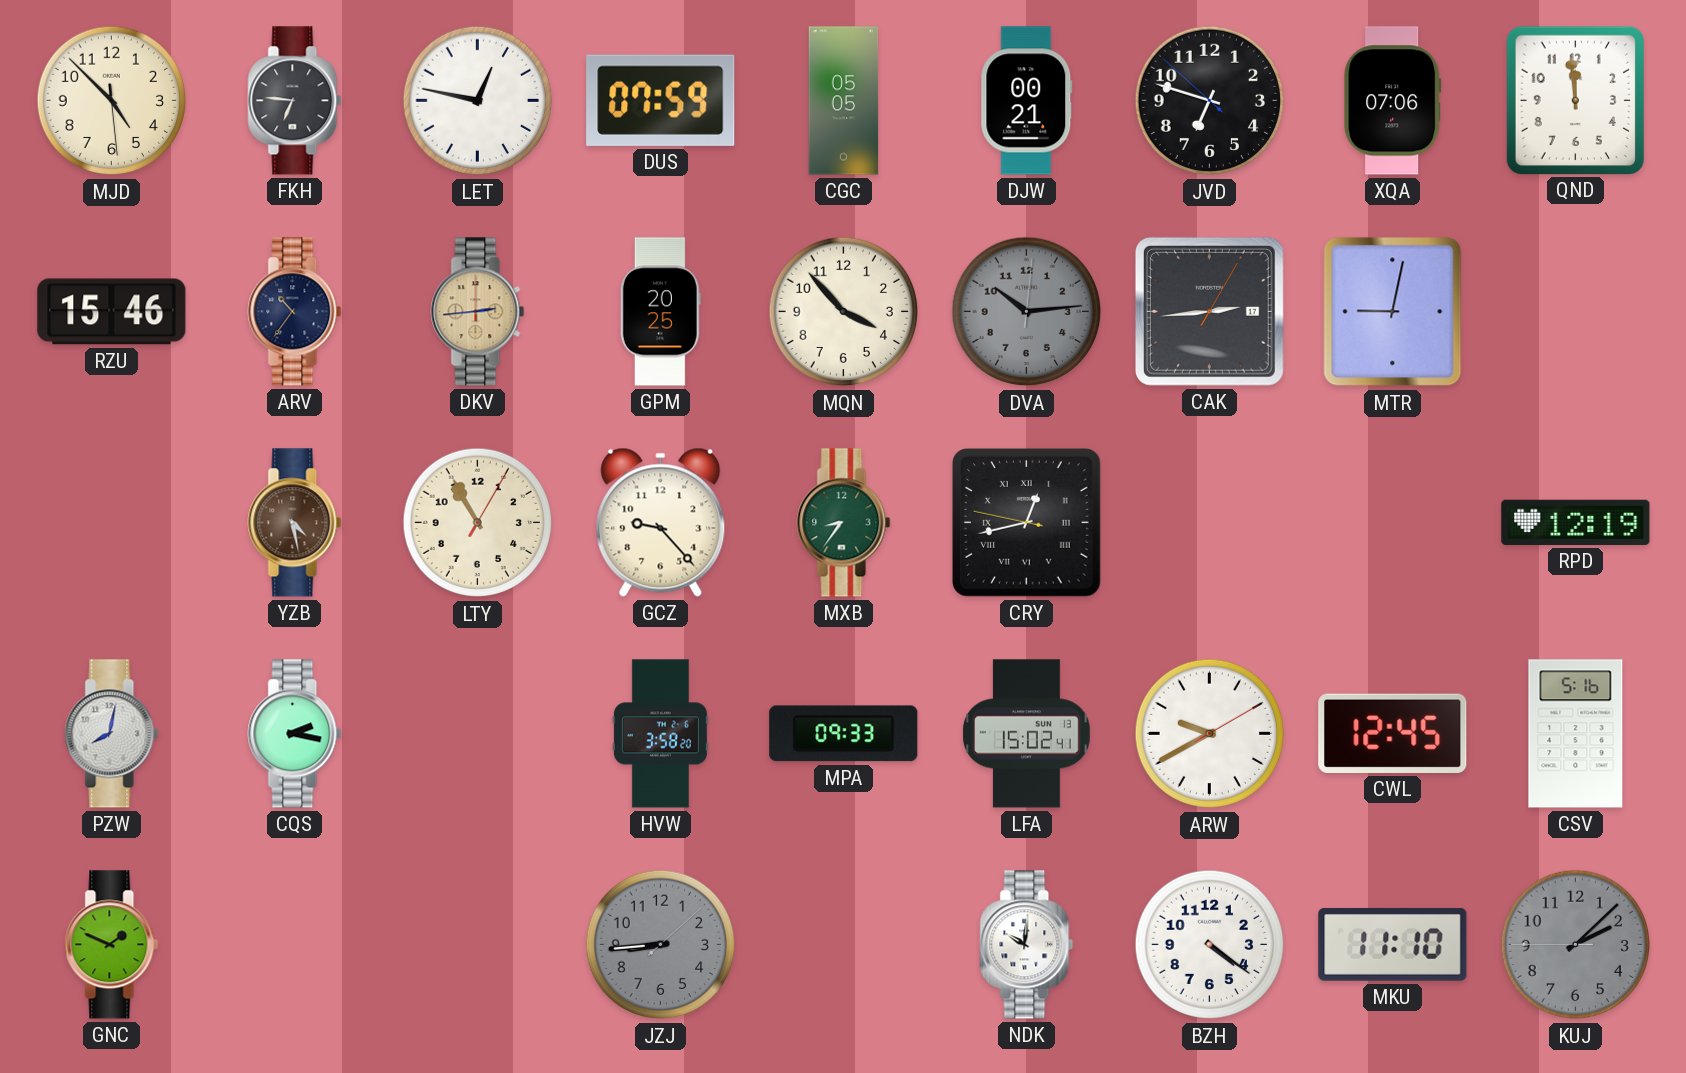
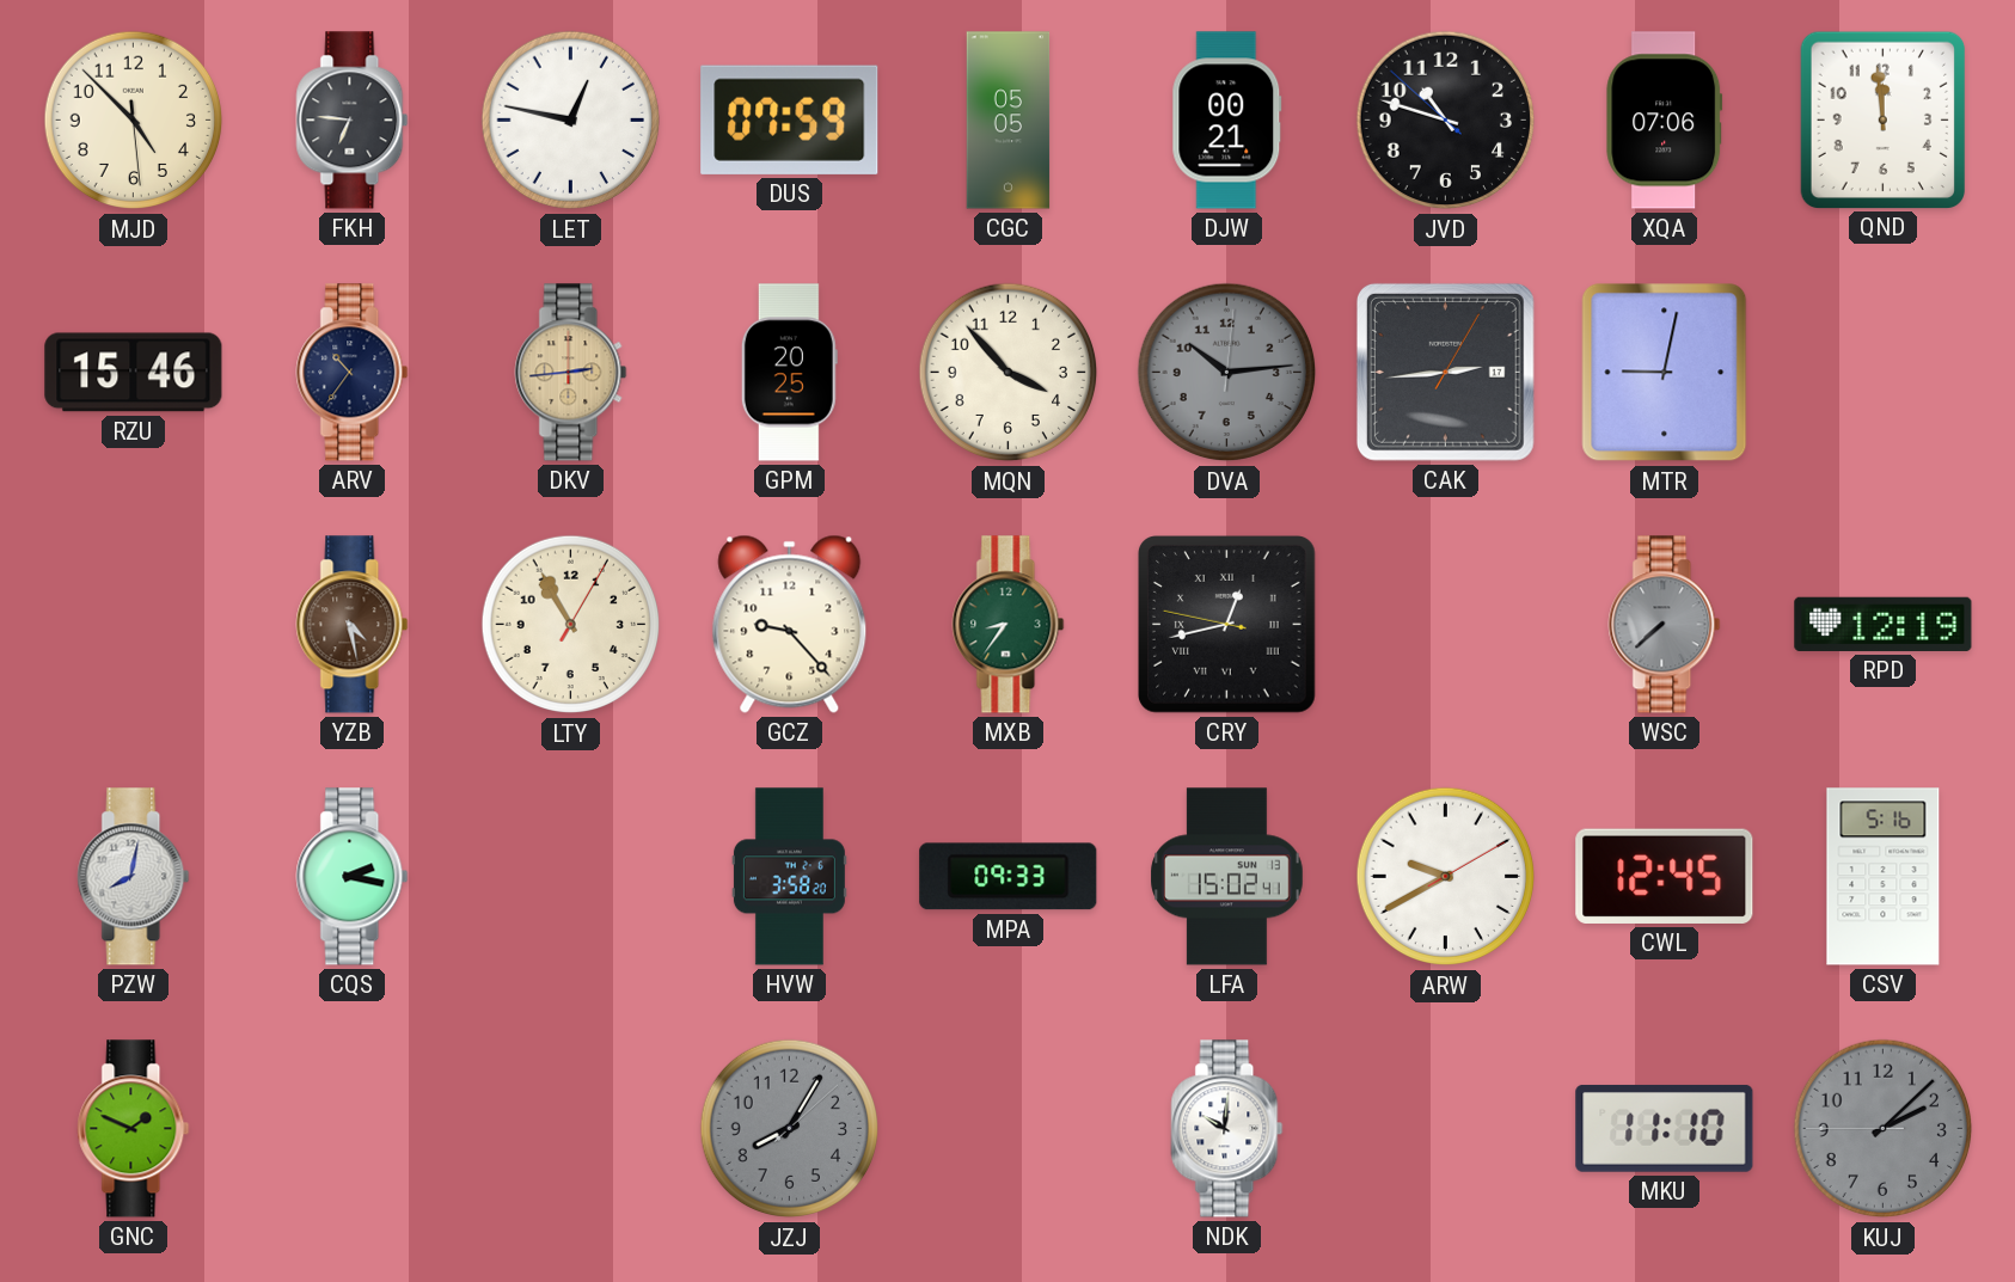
JVD: 6:47 -> 10:47 (1446, 121)
WSC: none -> 7:38 (1665, 625)
JZJ: 8:44 -> 8:05 (790, 1129)
BZH: 4:21 -> none (1210, 945)
